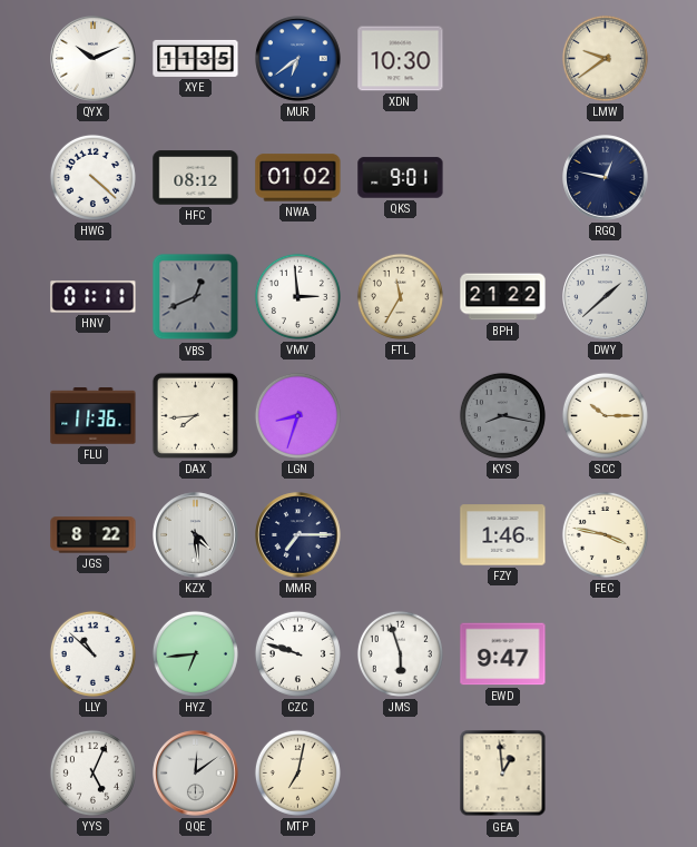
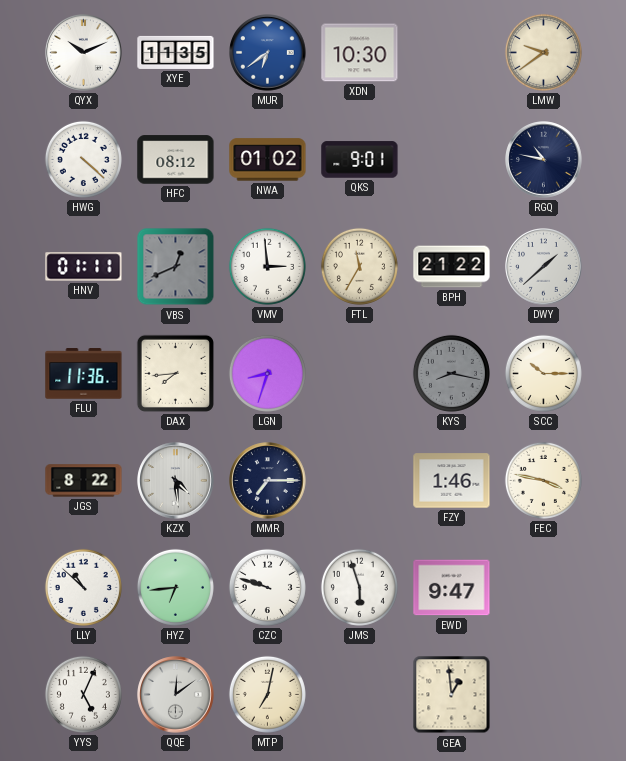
RGQ: 12:47 -> 10:47 (544, 160)
